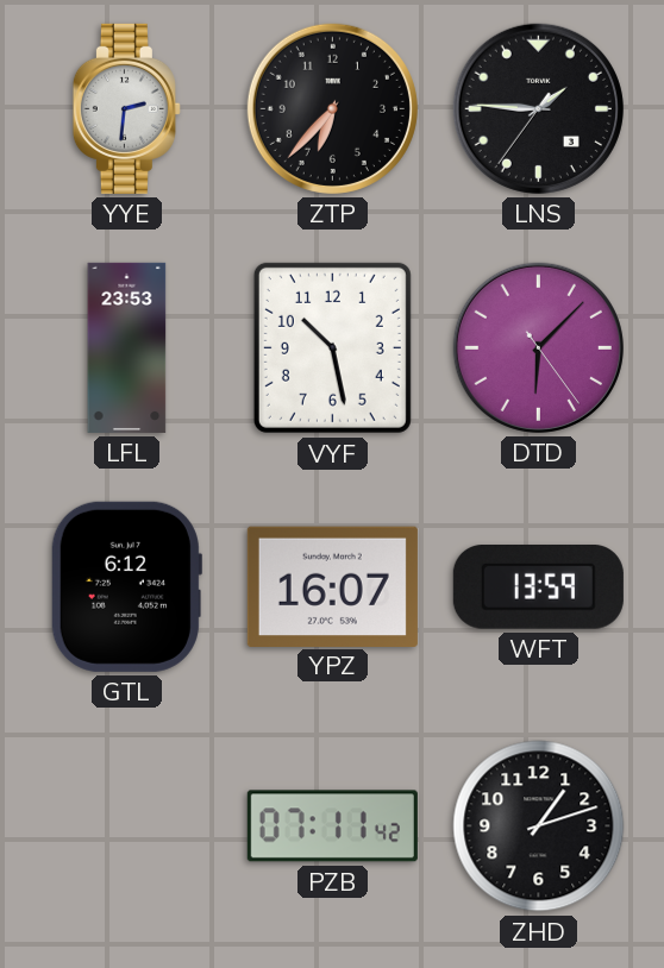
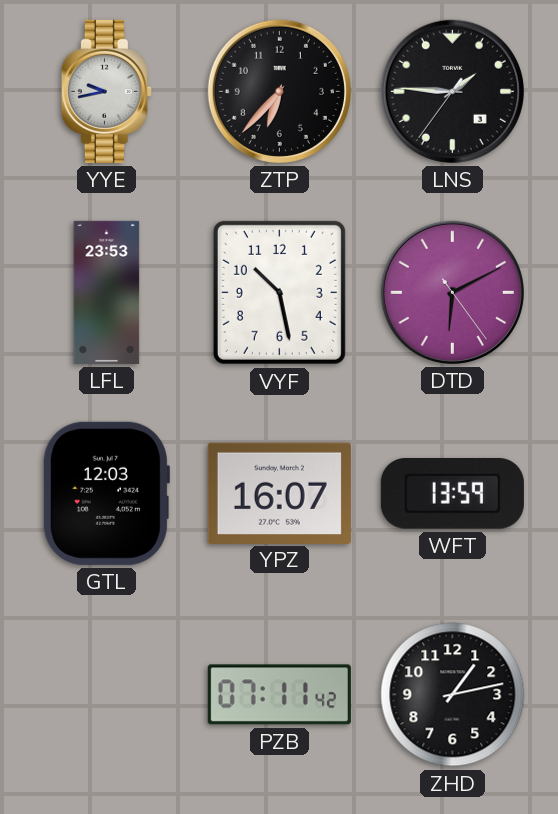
YYE: 2:31 -> 9:43 (106, 91)
DTD: 6:07 -> 6:10 (452, 292)
GTL: 6:12 -> 12:03 (106, 493)
ZHD: 1:12 -> 1:13 (453, 695)
